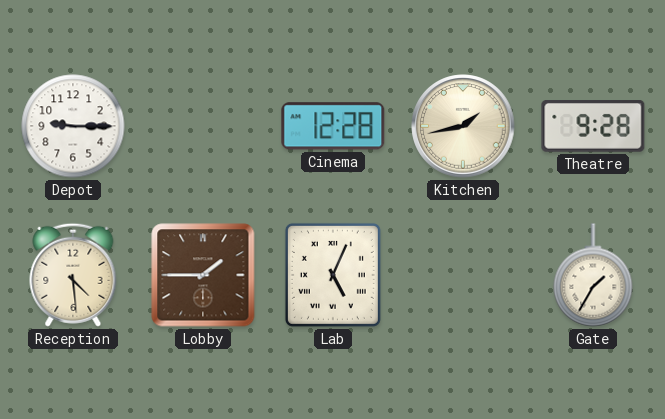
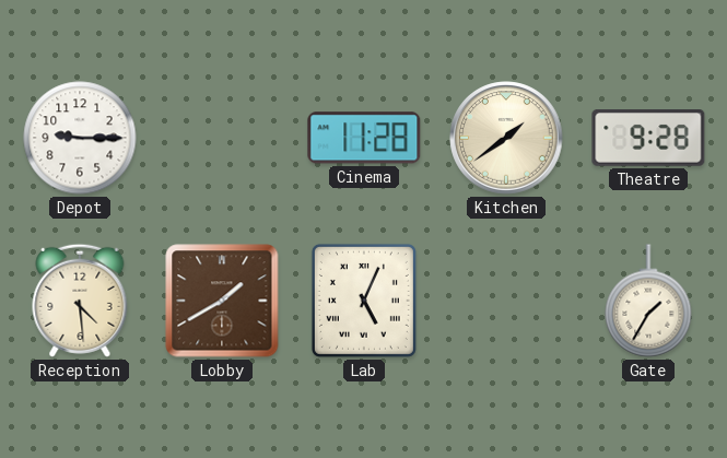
Cinema: 12:28 -> 11:28 (364, 138)
Kitchen: 1:43 -> 1:39 (506, 138)
Lobby: 1:45 -> 1:40 (222, 301)
